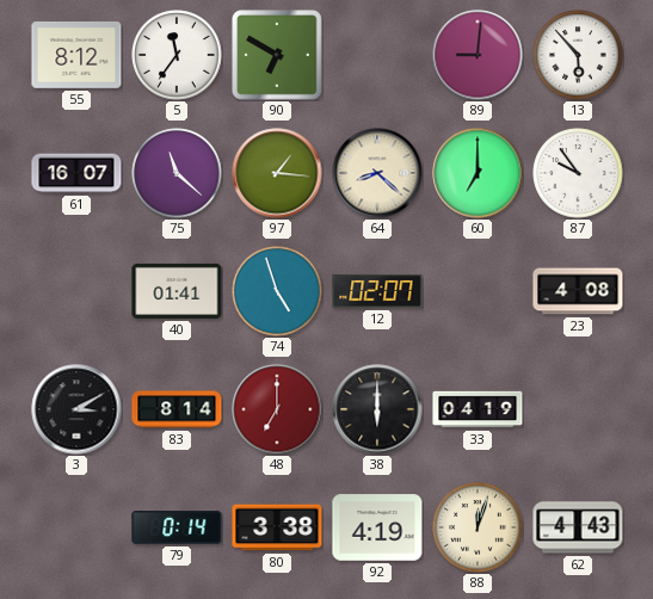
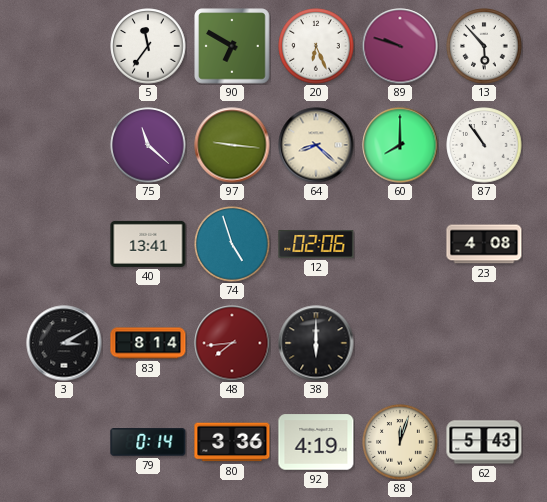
55: 8:12 -> none (76, 55)
20: none -> 6:26 (316, 46)
89: 9:01 -> 9:48 (400, 46)
61: 16:07 -> none (76, 173)
97: 1:16 -> 9:16 (232, 145)
60: 7:00 -> 8:00 (400, 145)
87: 9:54 -> 10:54 (484, 145)
40: 01:41 -> 13:41 (148, 244)
12: 02:07 -> 02:06 (316, 244)
48: 7:00 -> 7:44 (232, 343)
33: 04:19 -> none (478, 409)
80: 3:38 -> 3:36 (232, 442)
62: 4:43 -> 5:43 (484, 442)
